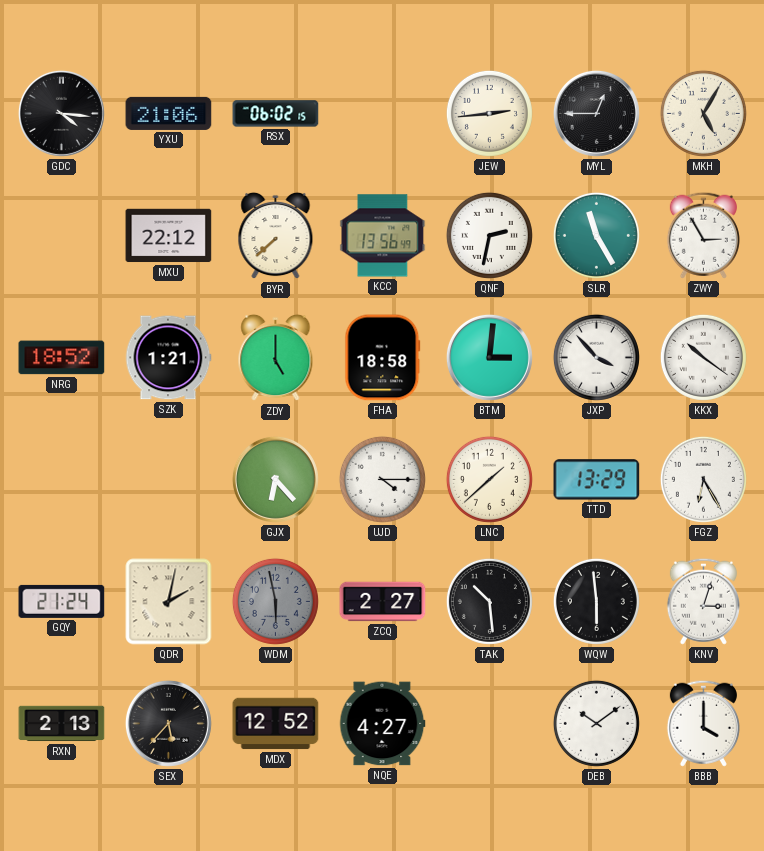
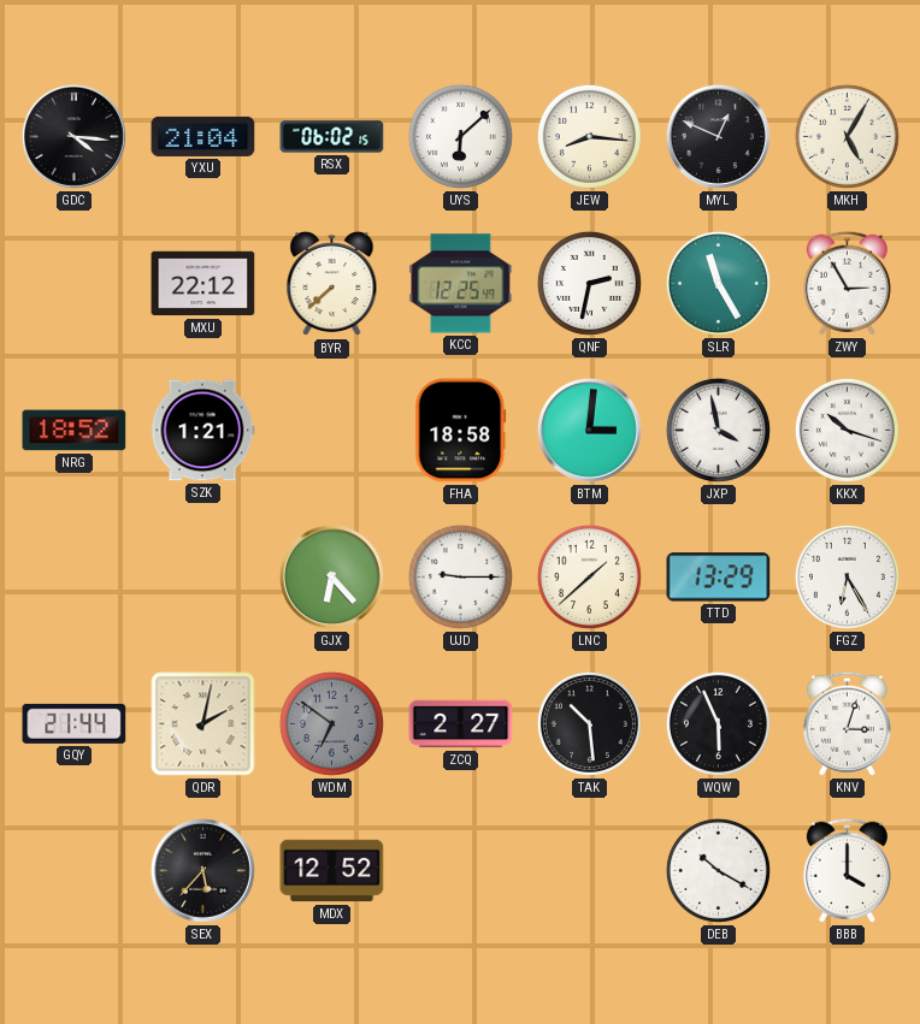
YXU: 21:06 -> 21:04 (204, 136)
UYS: none -> 6:08 (460, 136)
JEW: 2:44 -> 8:16 (589, 136)
MYL: 12:45 -> 12:49 (718, 136)
KCC: 13:56 -> 12:25 (461, 284)
ZDY: 5:00 -> none (276, 358)
JXP: 3:53 -> 3:58 (718, 430)
KKX: 10:21 -> 10:18 (847, 430)
UJD: 4:15 -> 9:15 (460, 576)
GQY: 21:24 -> 21:44 (75, 723)
WDM: 5:58 -> 6:51 (331, 723)
WQW: 5:59 -> 5:56 (718, 723)
RXN: 2:13 -> none (62, 724)
NQE: 4:27 -> none (382, 724)
DEB: 10:09 -> 10:20 (718, 870)
